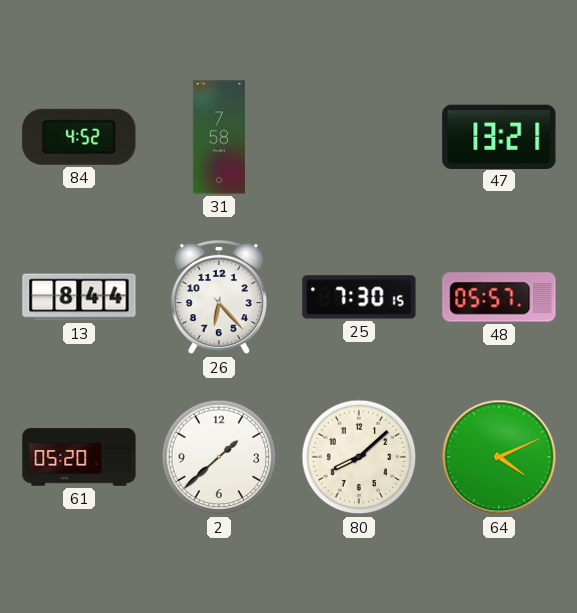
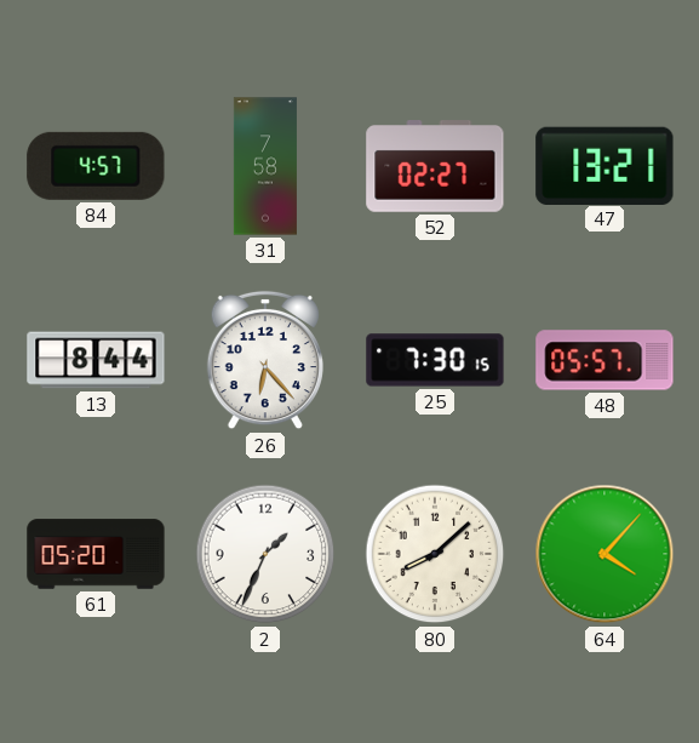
84: 4:52 -> 4:57 (96, 166)
52: none -> 02:27 (435, 167)
2: 1:38 -> 1:34 (265, 554)
64: 4:11 -> 4:07 (605, 554)
